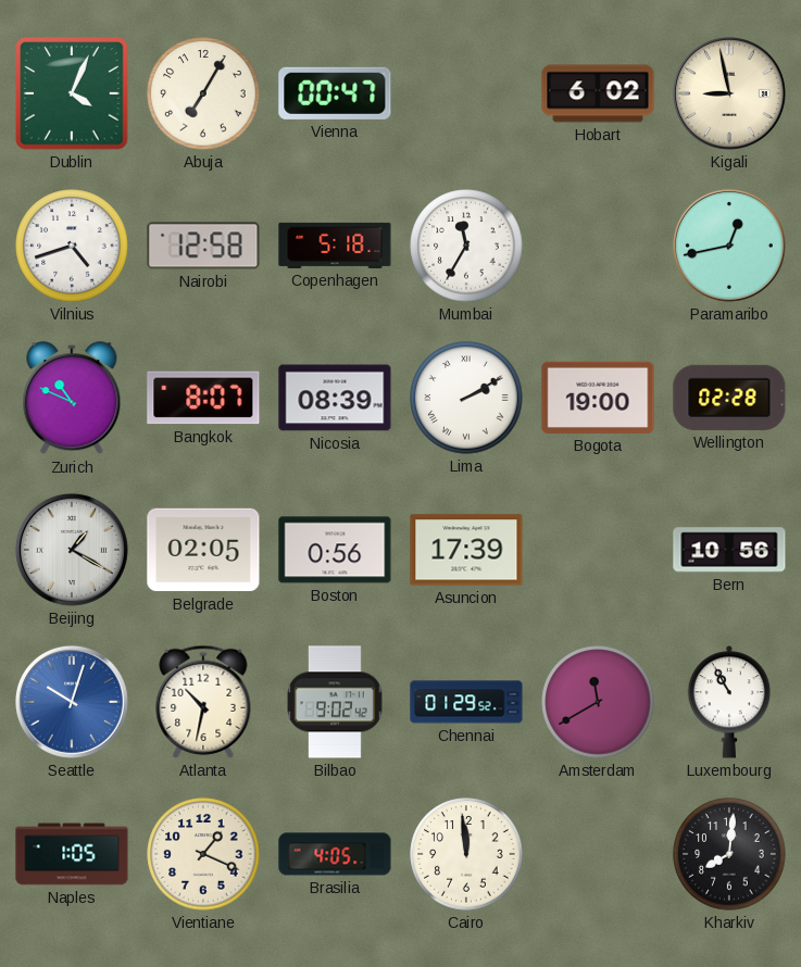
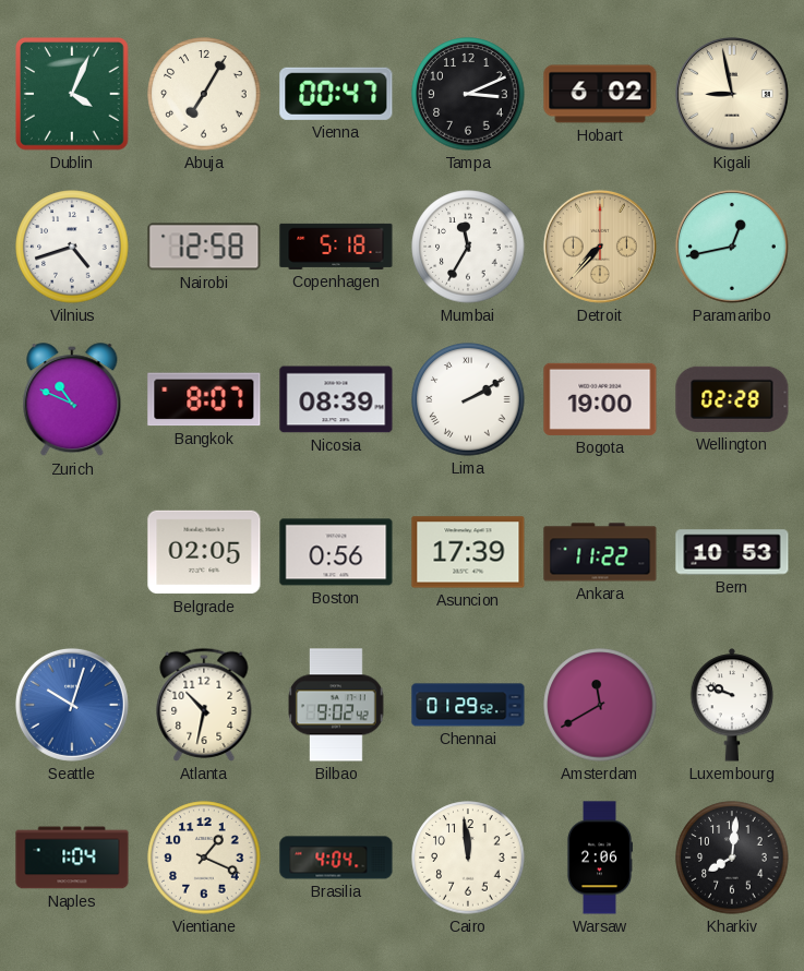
Tampa: none -> 3:11 (468, 94)
Detroit: none -> 7:37 (600, 247)
Beijing: 1:20 -> none (72, 550)
Ankara: none -> 11:22 (600, 552)
Bern: 10:56 -> 10:53 (732, 552)
Luxembourg: 10:55 -> 9:48 (732, 705)
Naples: 1:05 -> 1:04 (72, 858)
Brasilia: 4:05 -> 4:04 (336, 858)
Warsaw: none -> 2:06 (599, 858)
